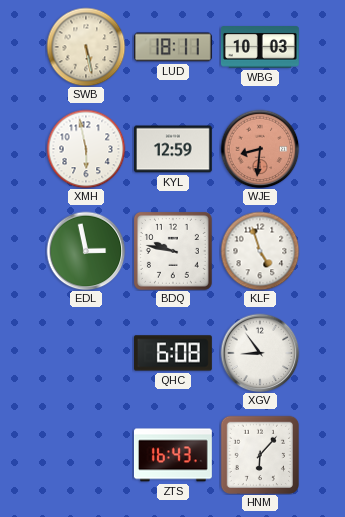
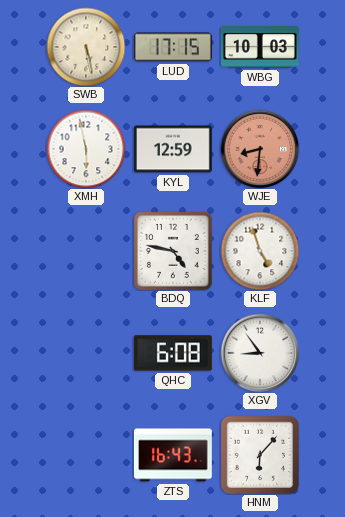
LUD: 18:11 -> 17:15 (173, 47)
EDL: 2:58 -> none (86, 251)
BDQ: 9:47 -> 4:47 (173, 251)
